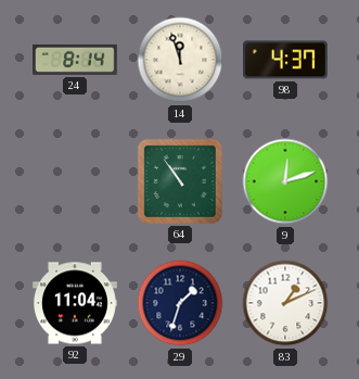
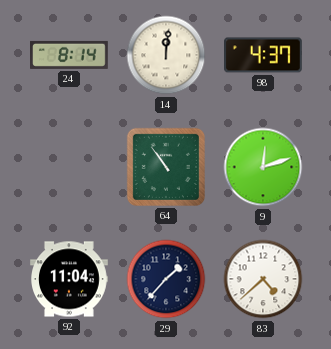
14: 11:57 -> 12:01 (166, 55)
29: 1:33 -> 1:37 (166, 279)
83: 1:11 -> 4:38 (263, 279)
